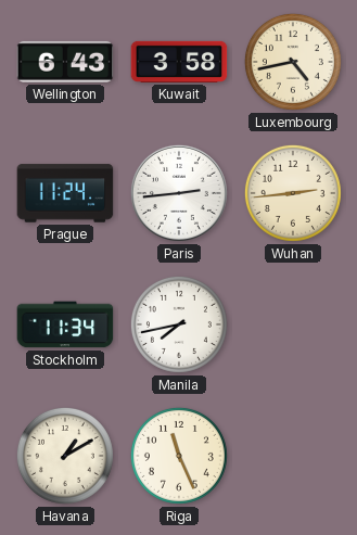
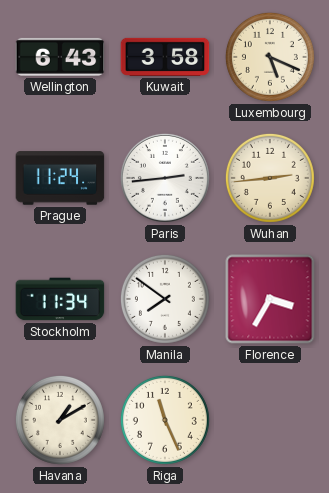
Luxembourg: 4:43 -> 5:19 (270, 57)
Manila: 7:43 -> 7:51 (165, 299)
Florence: none -> 3:35 (270, 299)
